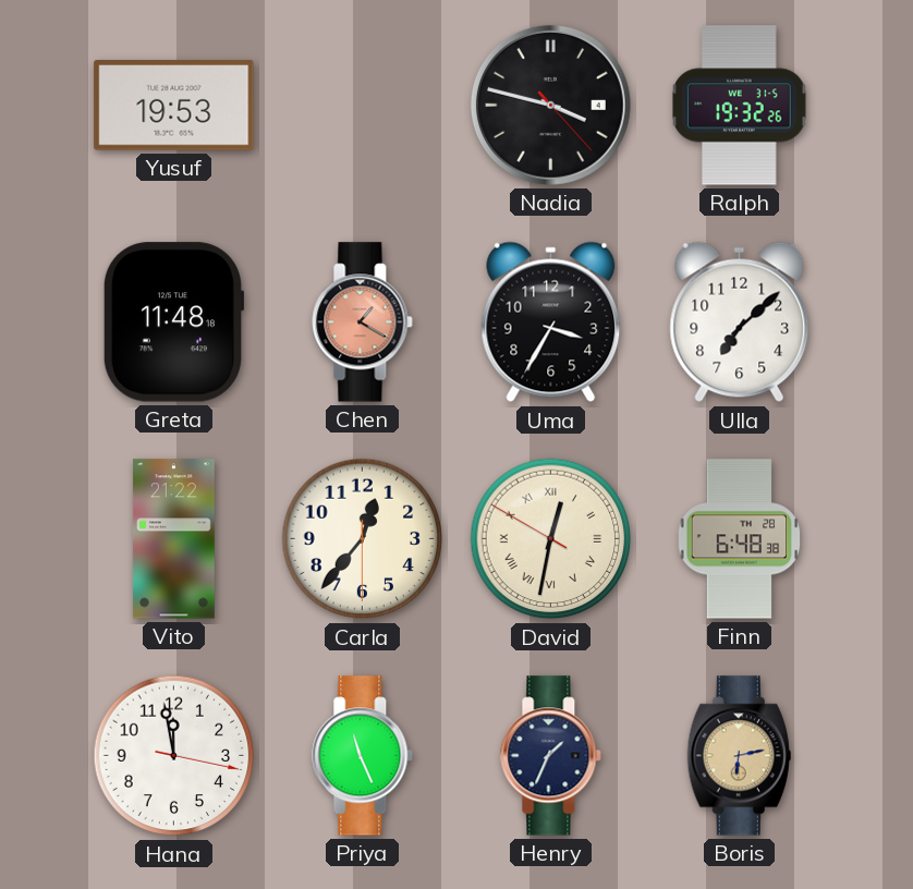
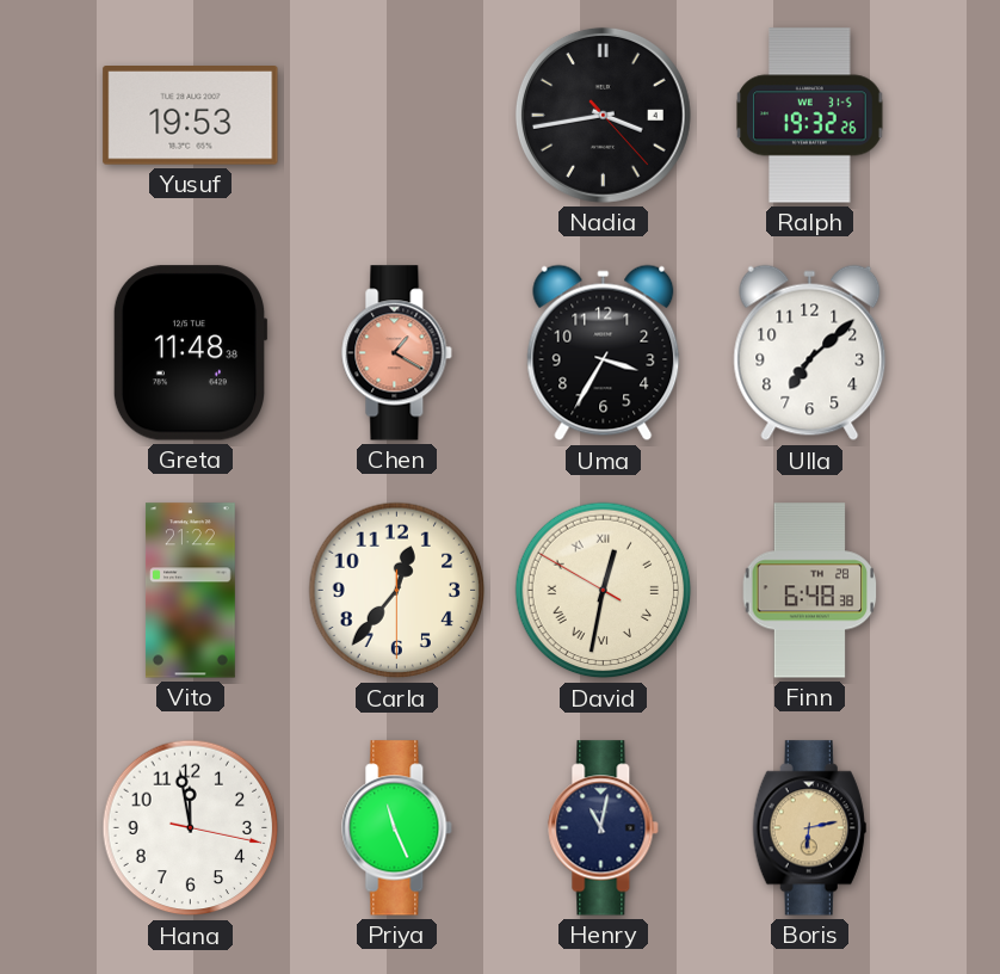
Nadia: 3:47 -> 3:43 (603, 115)
Greta: 11:48:18 -> 11:48:38 (190, 353)
Henry: 1:34 -> 11:02 (604, 828)
